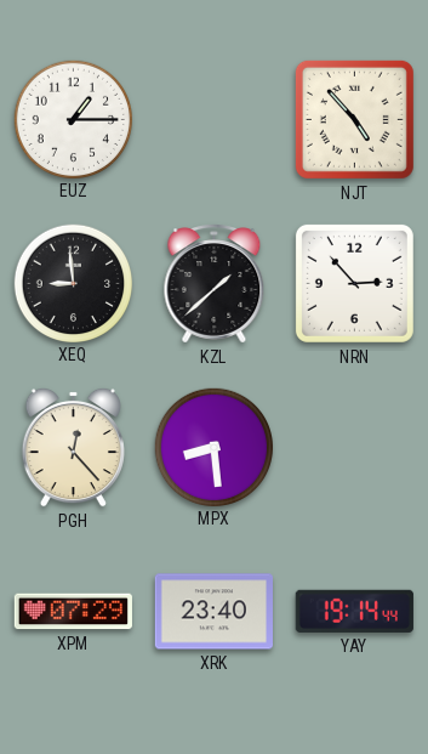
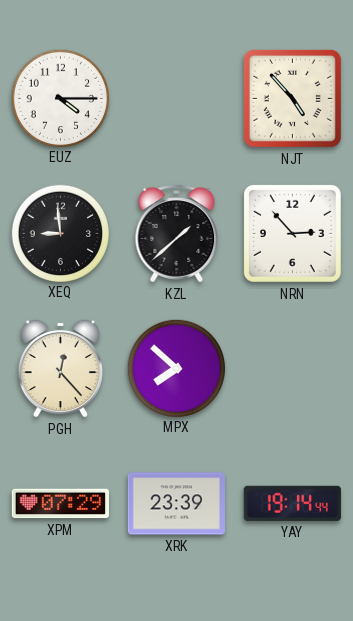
EUZ: 1:15 -> 4:15 (60, 98)
MPX: 8:29 -> 7:52 (176, 368)
XRK: 23:40 -> 23:39 (176, 504)
